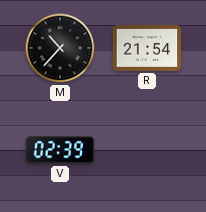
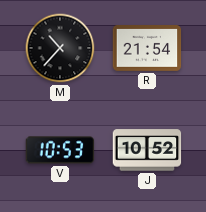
V: 02:39 -> 10:53 (60, 150)
J: none -> 10:52 (147, 150)
